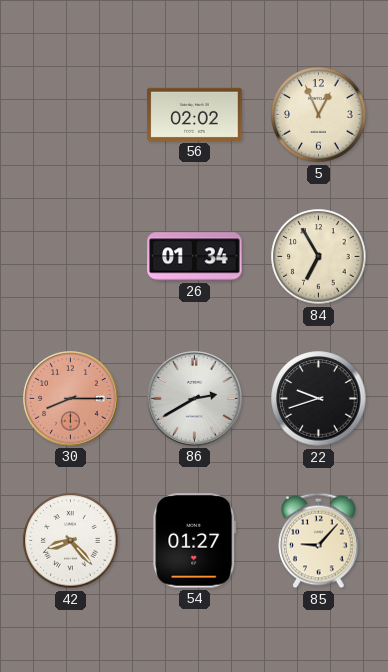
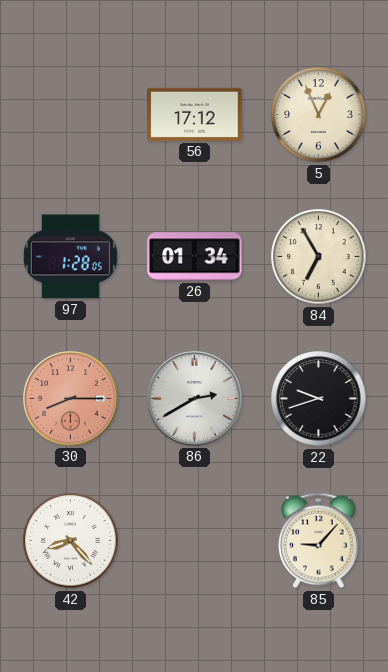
56: 02:02 -> 17:12 (195, 114)
97: none -> 1:28 (70, 257)
54: 01:27 -> none (195, 541)
